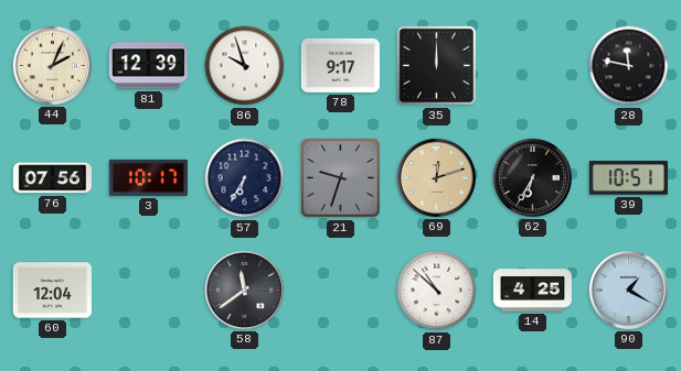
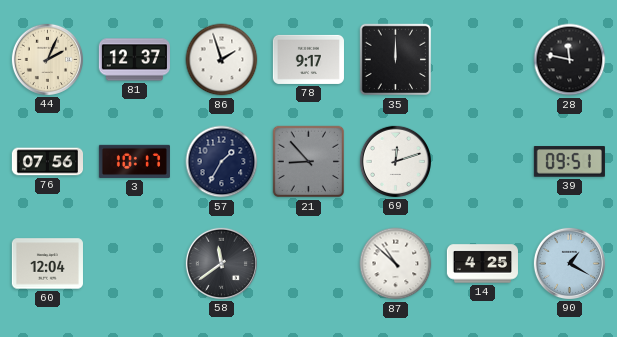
81: 12:39 -> 12:37 (134, 60)
86: 9:57 -> 1:57 (222, 60)
57: 6:35 -> 1:35 (222, 162)
21: 9:33 -> 8:53 (309, 162)
69 dial: champagne -> white (395, 161)
62: 6:35 -> none (532, 177)
39: 10:51 -> 09:51 (569, 162)
